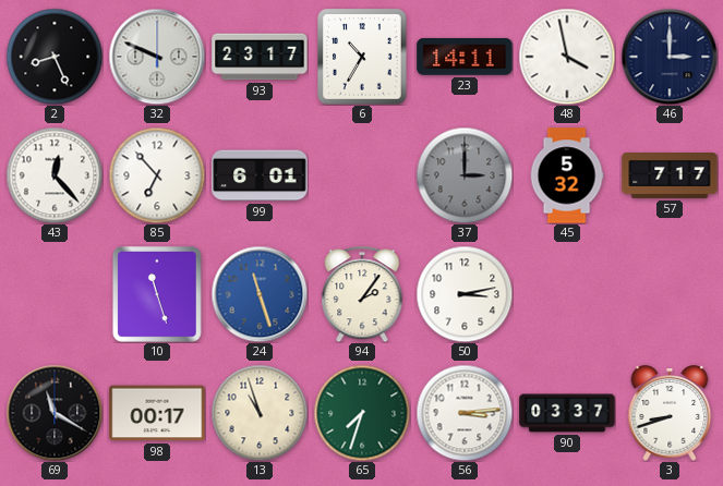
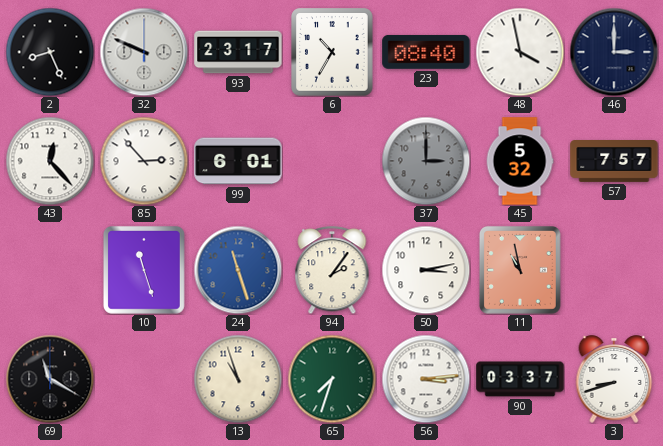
23: 14:11 -> 08:40 (426, 52)
85: 6:53 -> 2:53 (144, 161)
57: 7:17 -> 7:57 (614, 162)
11: none -> 10:58 (520, 270)
98: 00:17 -> none (157, 413)
